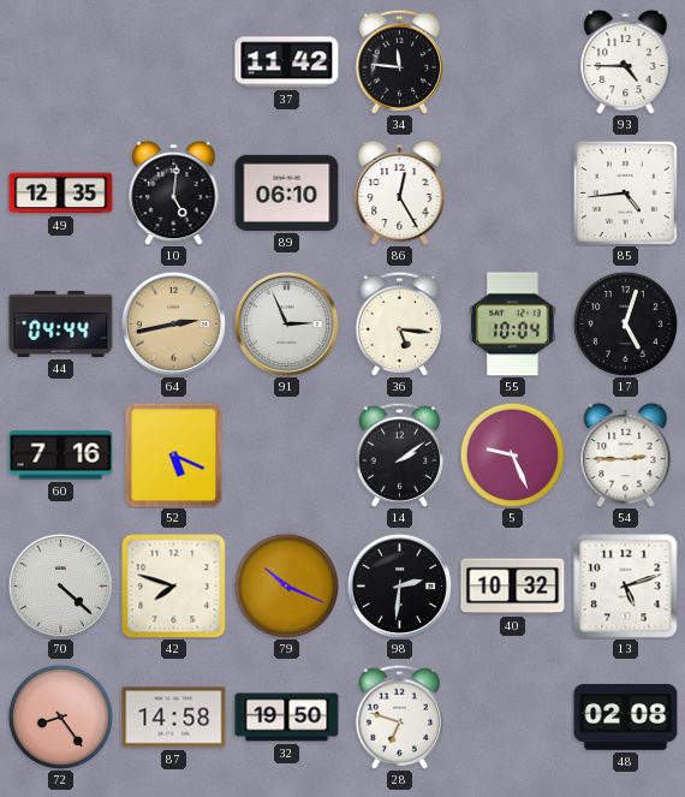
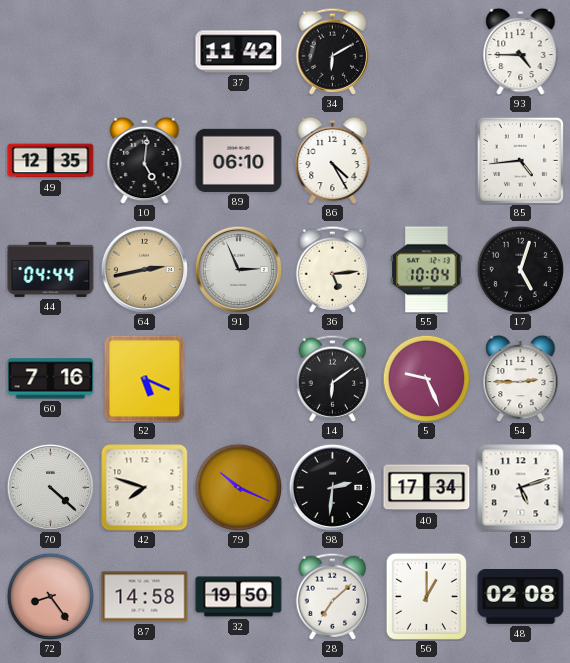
34: 11:46 -> 6:10 (333, 51)
86: 12:25 -> 4:25 (333, 160)
36: 5:16 -> 5:14 (333, 269)
14: 2:09 -> 6:09 (333, 378)
40: 10:32 -> 17:34 (427, 488)
28: 6:48 -> 7:08 (333, 596)
56: none -> 1:00 (426, 596)
